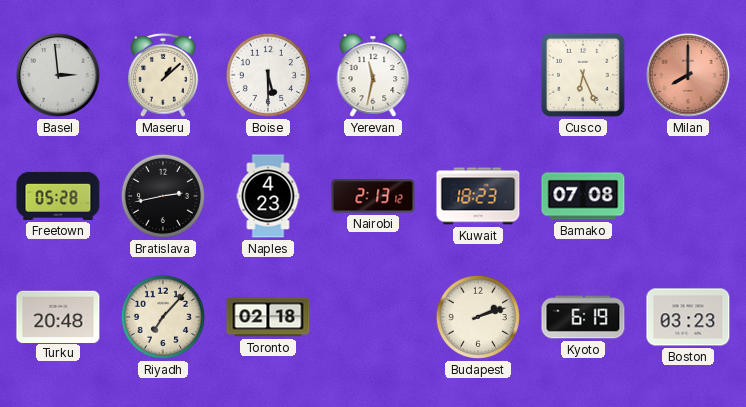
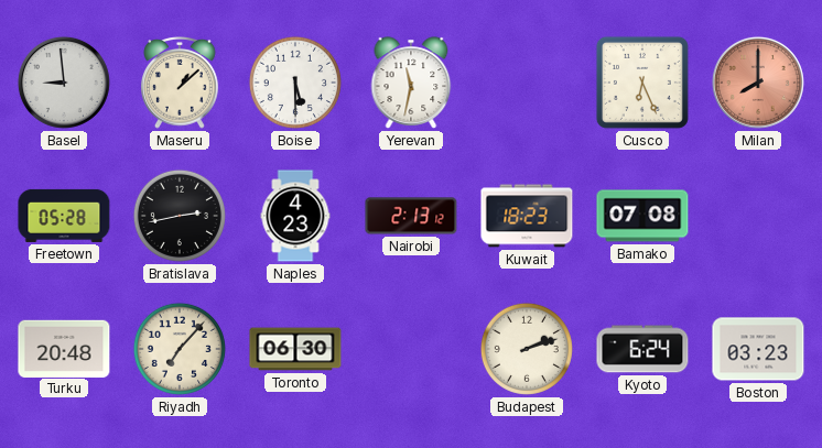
Basel: 2:59 -> 8:59 (64, 83)
Toronto: 02:18 -> 06:30 (295, 349)
Kyoto: 6:19 -> 6:24 (642, 349)
